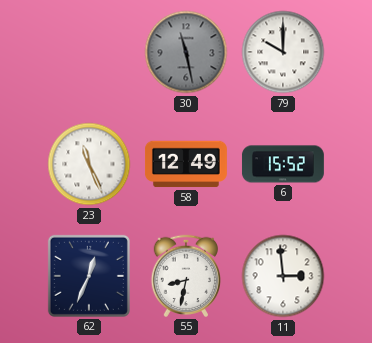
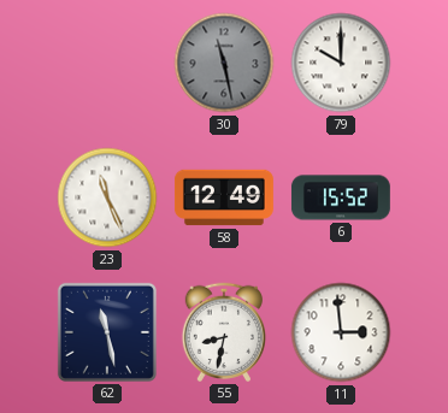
62: 12:34 -> 11:28 (107, 332)
